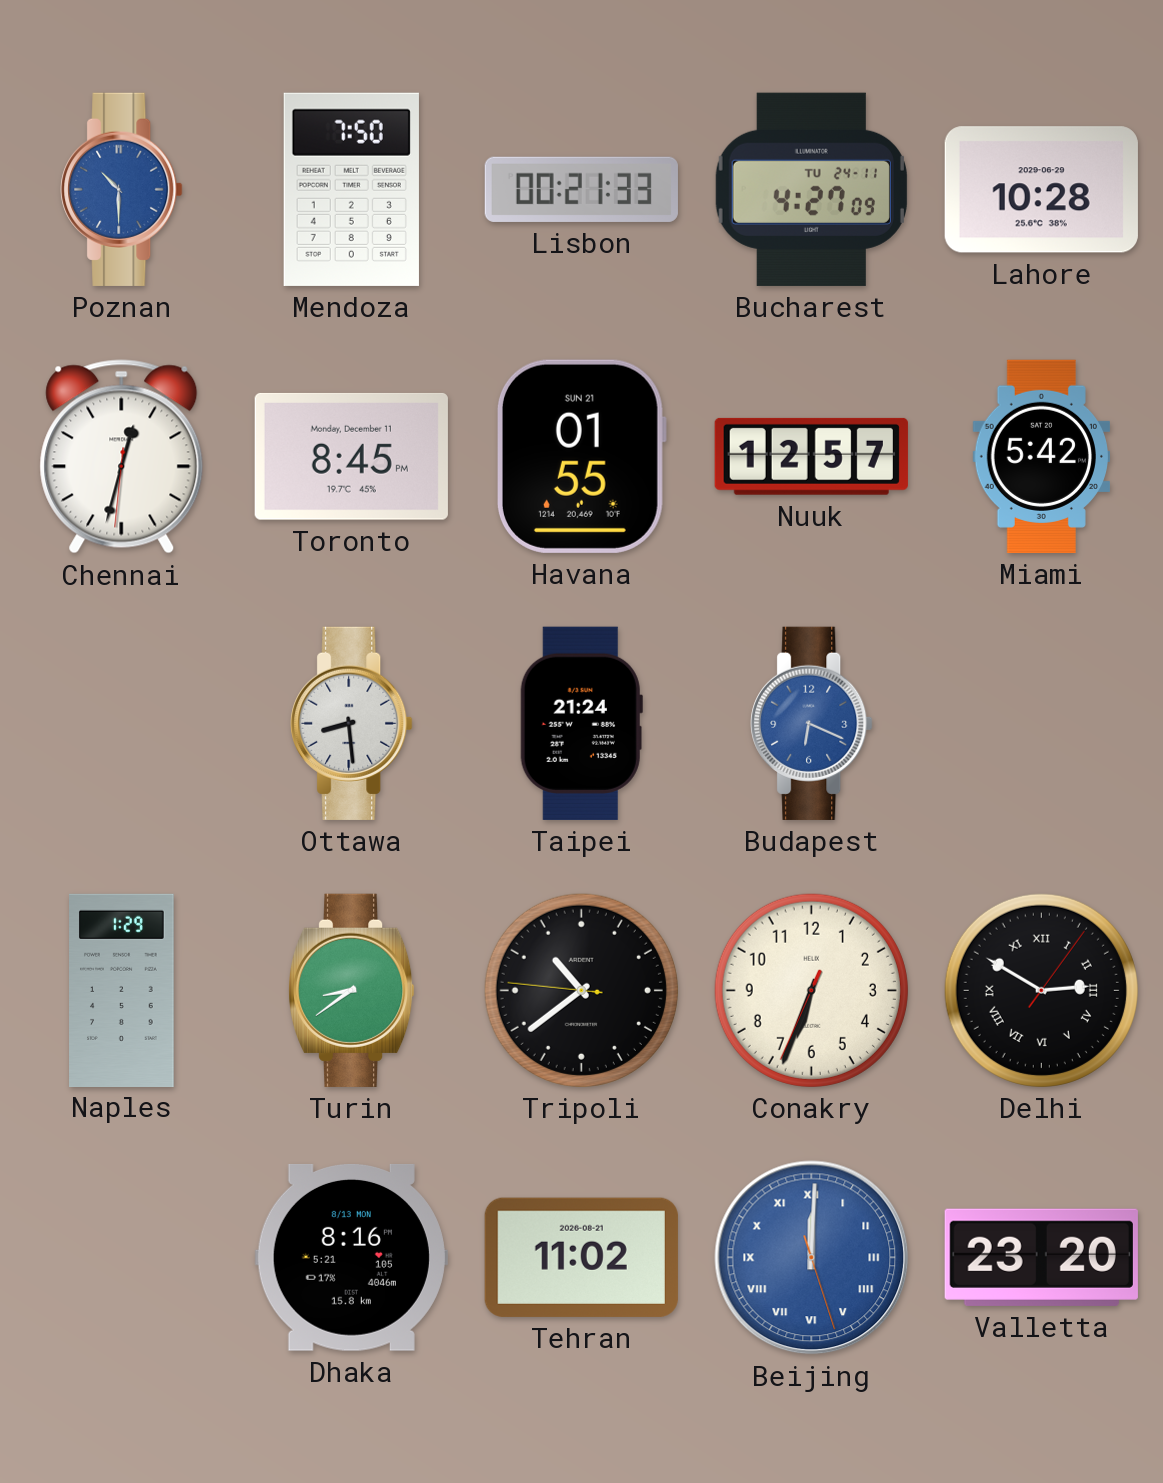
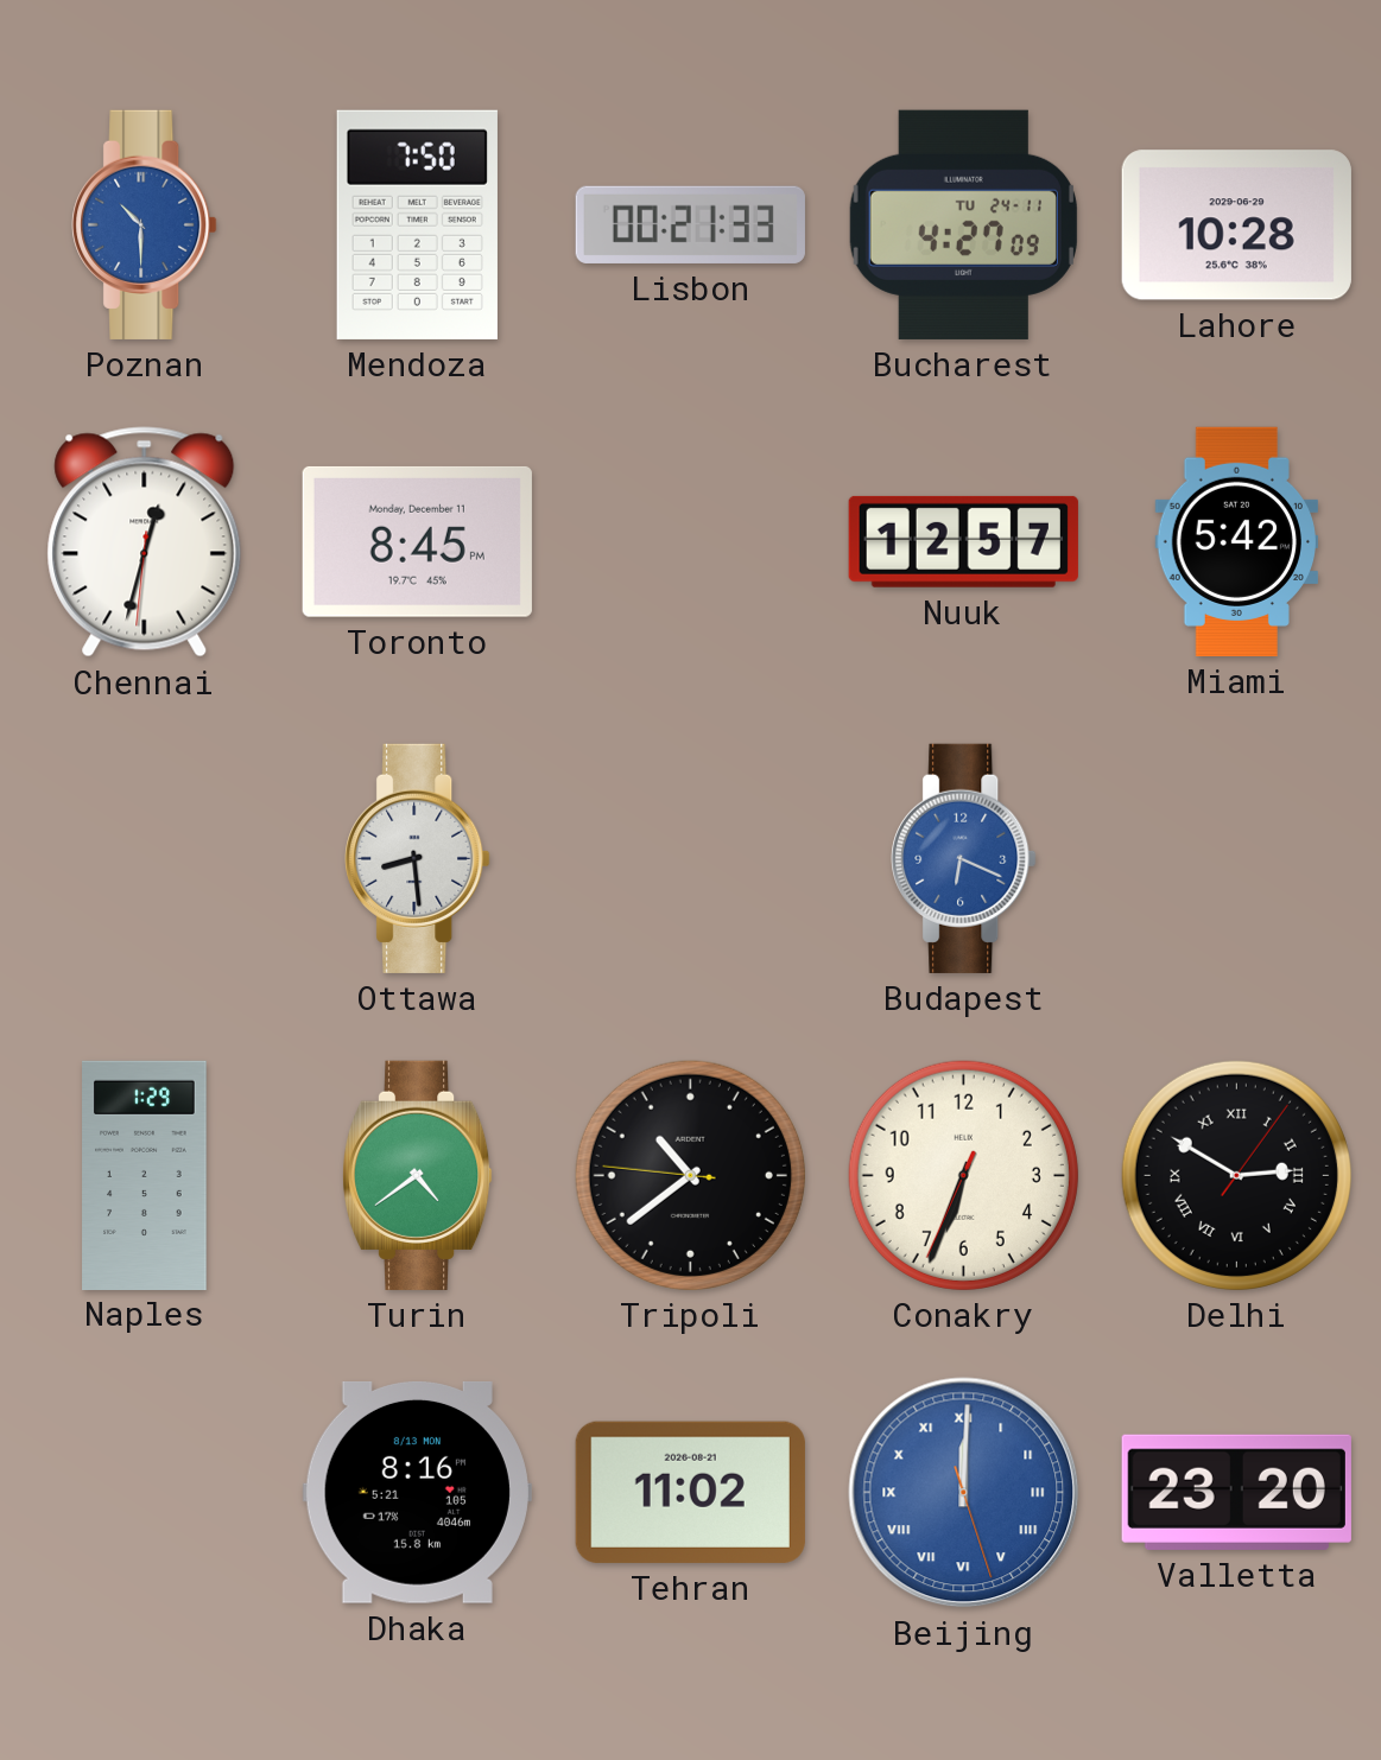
Havana: 01:55 -> none (581, 456)
Taipei: 21:24 -> none (581, 723)
Turin: 8:39 -> 4:39 (417, 1175)
